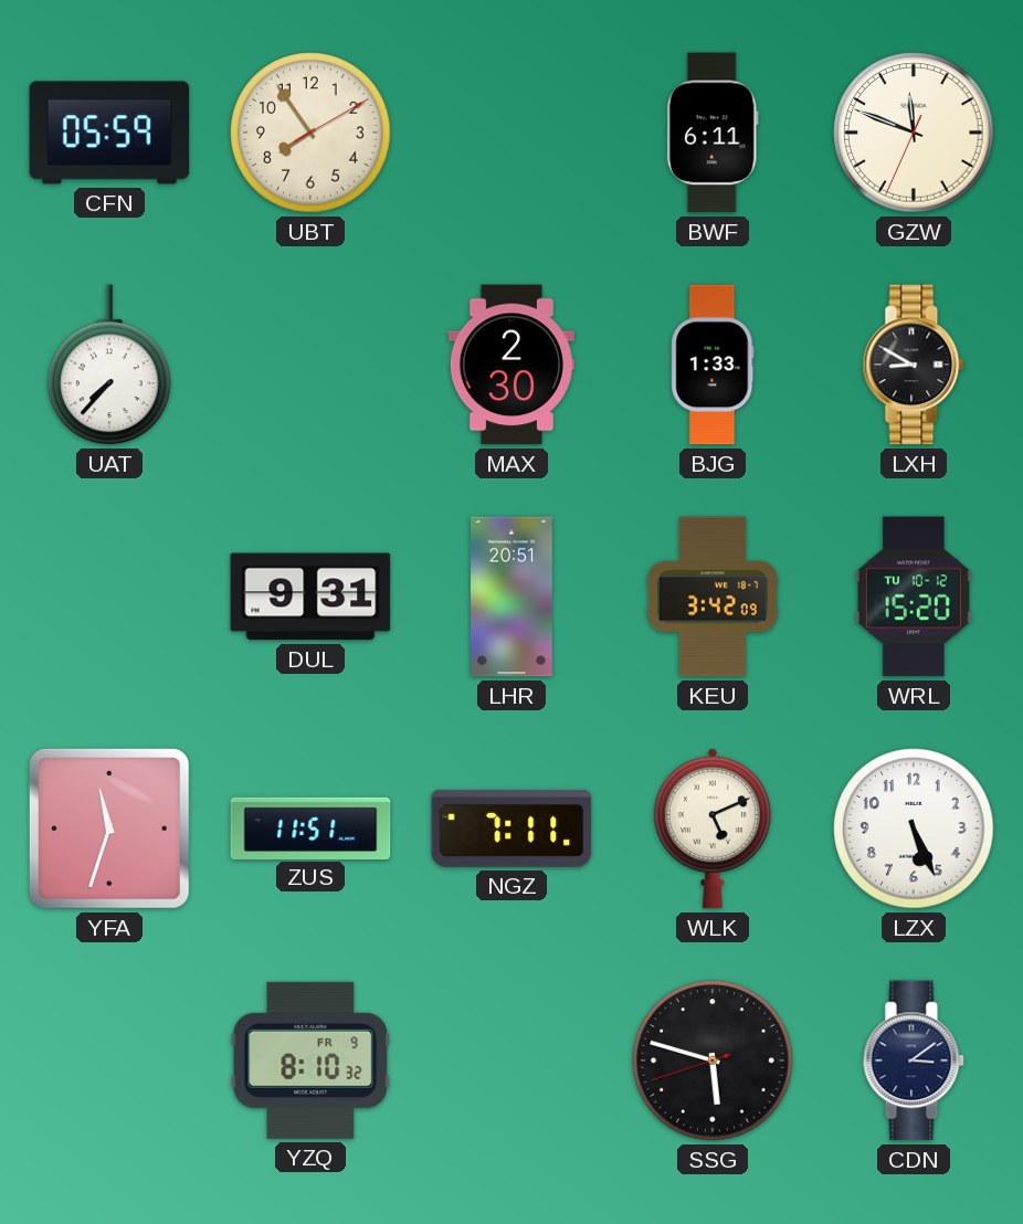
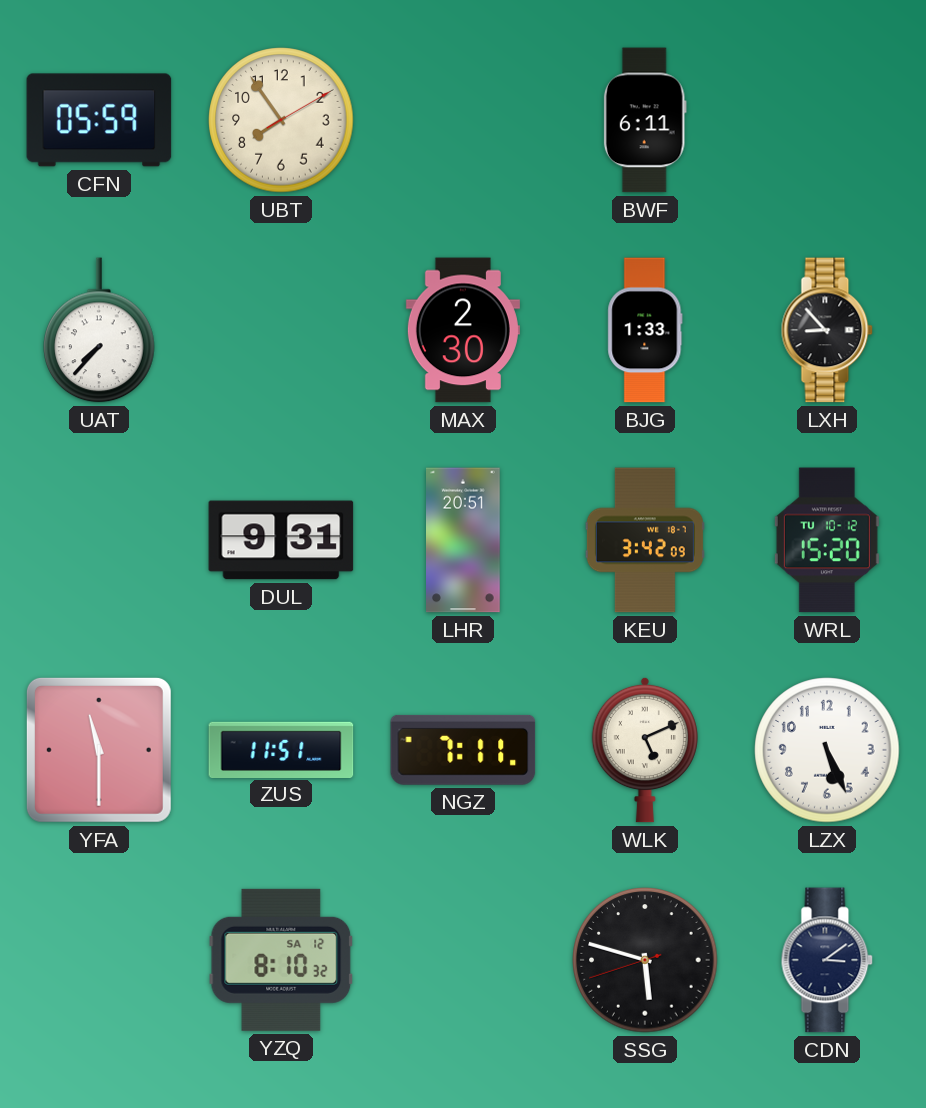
GZW: 11:48 -> none (914, 133)
LXH: 8:50 -> 8:53 (827, 330)
YFA: 11:33 -> 11:30 (99, 750)
YZQ date: FR 9 -> SA 12 (281, 960)
